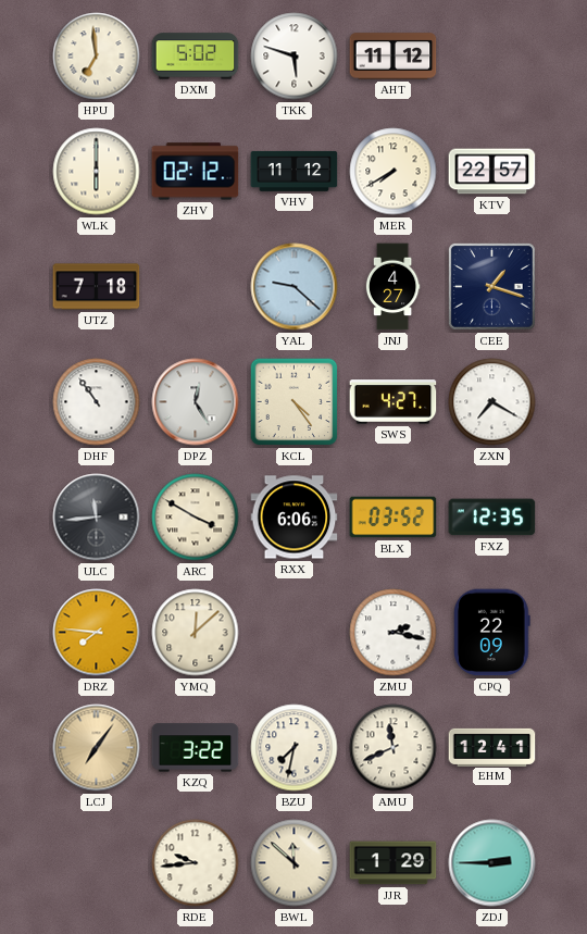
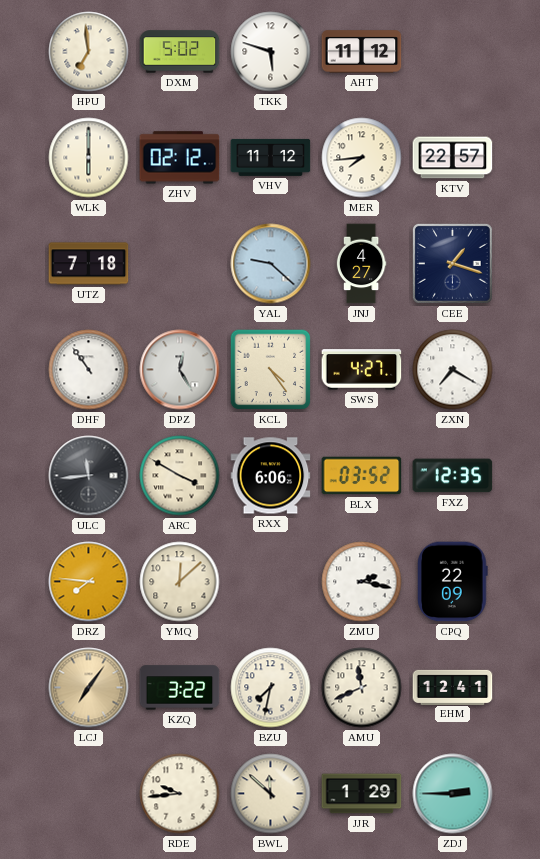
MER: 7:40 -> 7:44 (362, 158)
